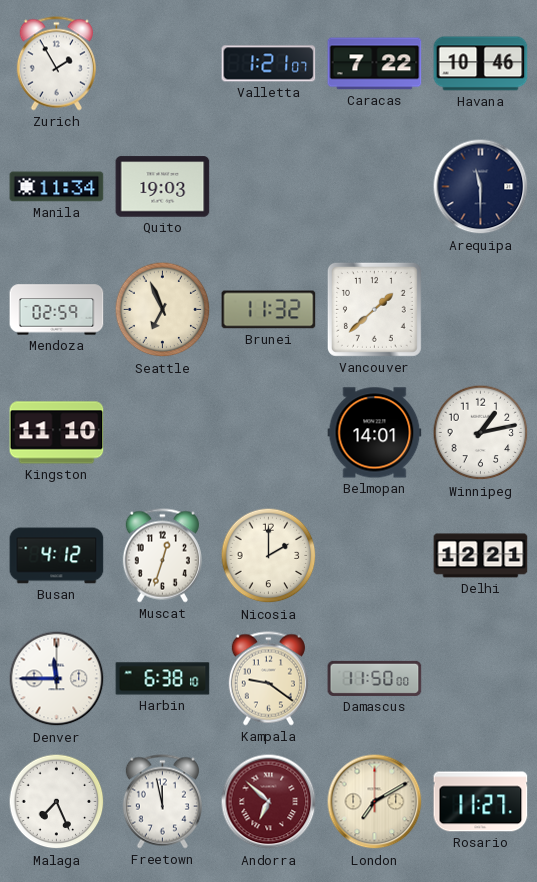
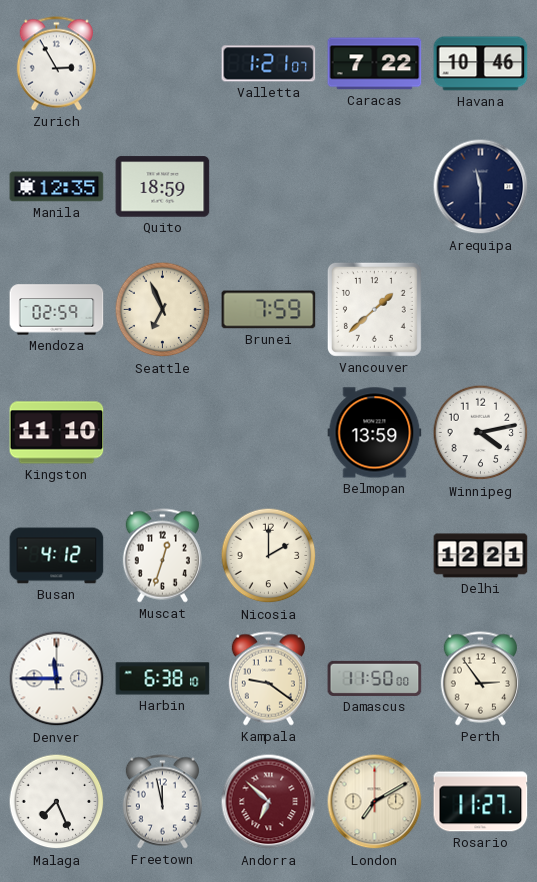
Zurich: 1:55 -> 2:55 (56, 64)
Manila: 11:34 -> 12:35 (57, 187)
Quito: 19:03 -> 18:59 (163, 187)
Brunei: 11:32 -> 7:59 (269, 310)
Belmopan: 14:01 -> 13:59 (375, 433)
Winnipeg: 1:13 -> 4:13 (481, 433)
Perth: none -> 2:54 (480, 679)
